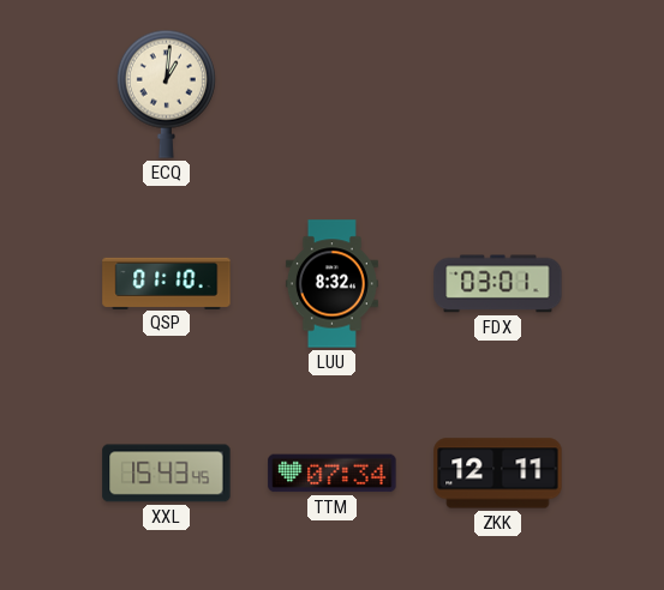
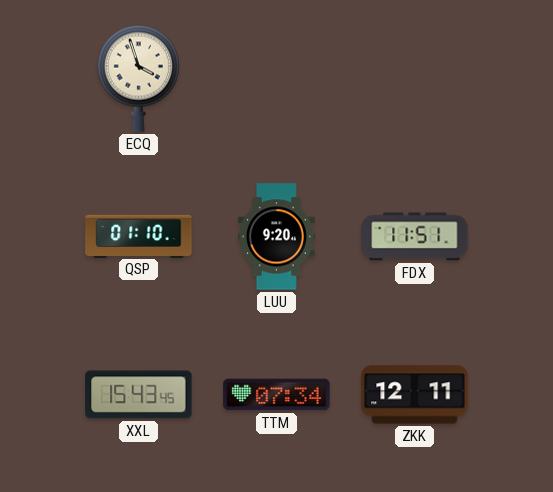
ECQ: 1:01 -> 3:57 (138, 78)
LUU: 8:32 -> 9:20 (276, 237)
FDX: 03:01 -> 11:51 (415, 237)
